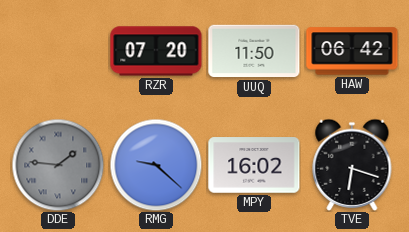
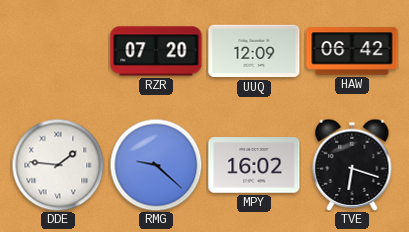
UUQ: 11:50 -> 12:09 (254, 51)
DDE dial: grey -> white (58, 165)
